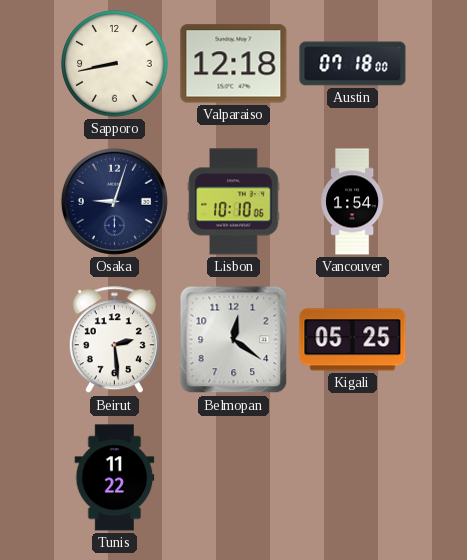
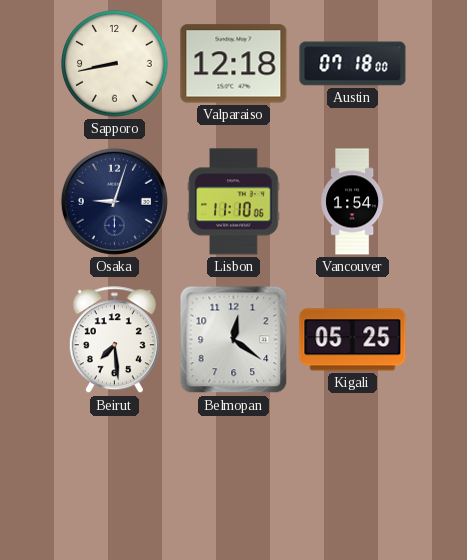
Lisbon: 10:10 -> 11:10 (234, 202)
Beirut: 2:29 -> 7:29 (114, 340)
Tunis: 11:22 -> none (115, 478)
